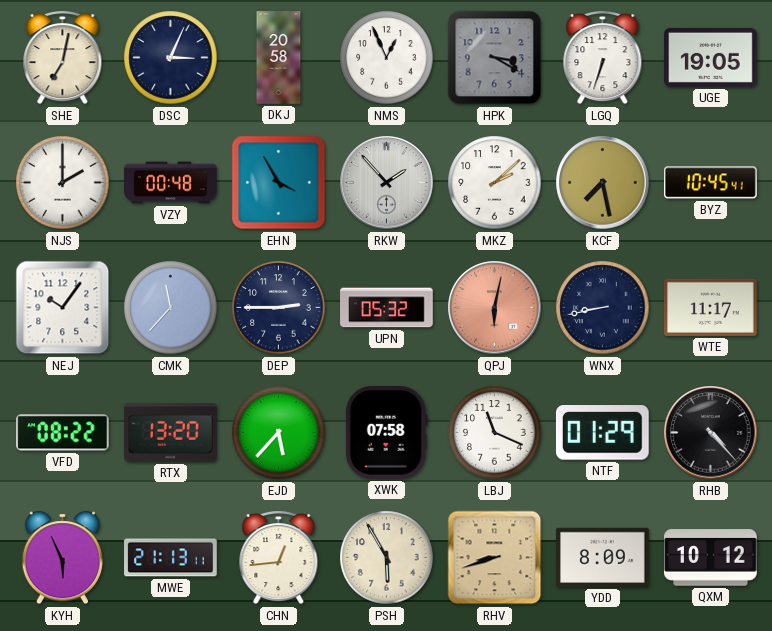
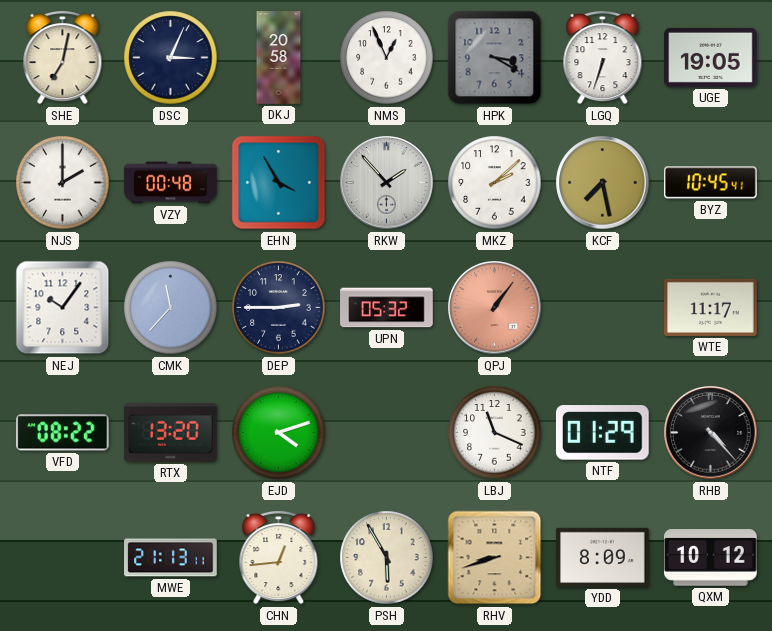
QPJ: 6:02 -> 1:06 (495, 308)
WNX: 8:43 -> none (603, 308)
EJD: 5:37 -> 4:12 (279, 433)
XWK: 07:58 -> none (386, 433)
KYH: 5:56 -> none (63, 558)
